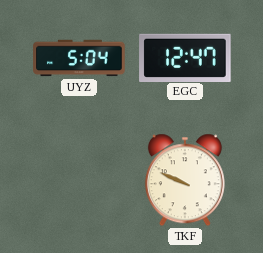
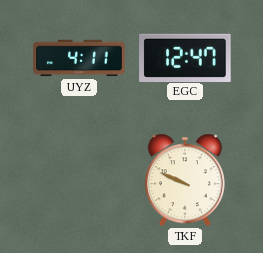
UYZ: 5:04 -> 4:11 (79, 58)
